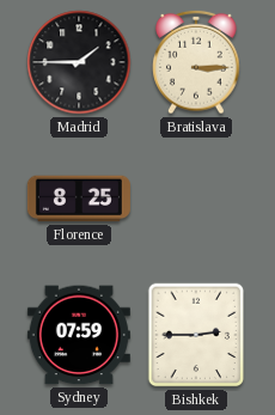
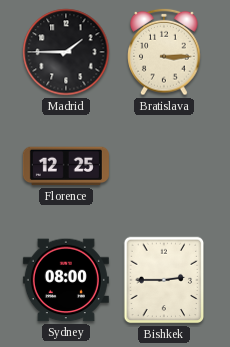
Florence: 8:25 -> 12:25 (66, 166)
Sydney: 07:59 -> 08:00 (66, 280)
